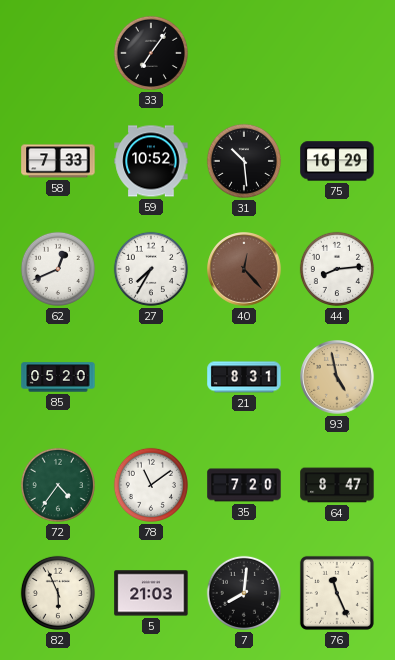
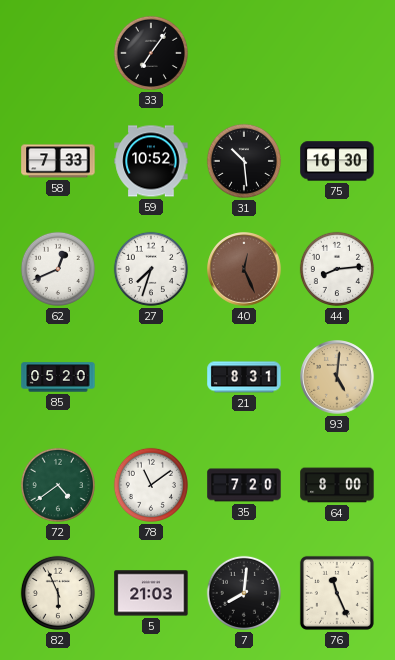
75: 16:29 -> 16:30 (337, 161)
27: 7:35 -> 7:33 (151, 269)
40: 12:23 -> 12:26 (244, 269)
93: 4:58 -> 5:01 (337, 377)
72: 4:36 -> 4:39 (58, 485)
64: 8:47 -> 8:00 (337, 485)
